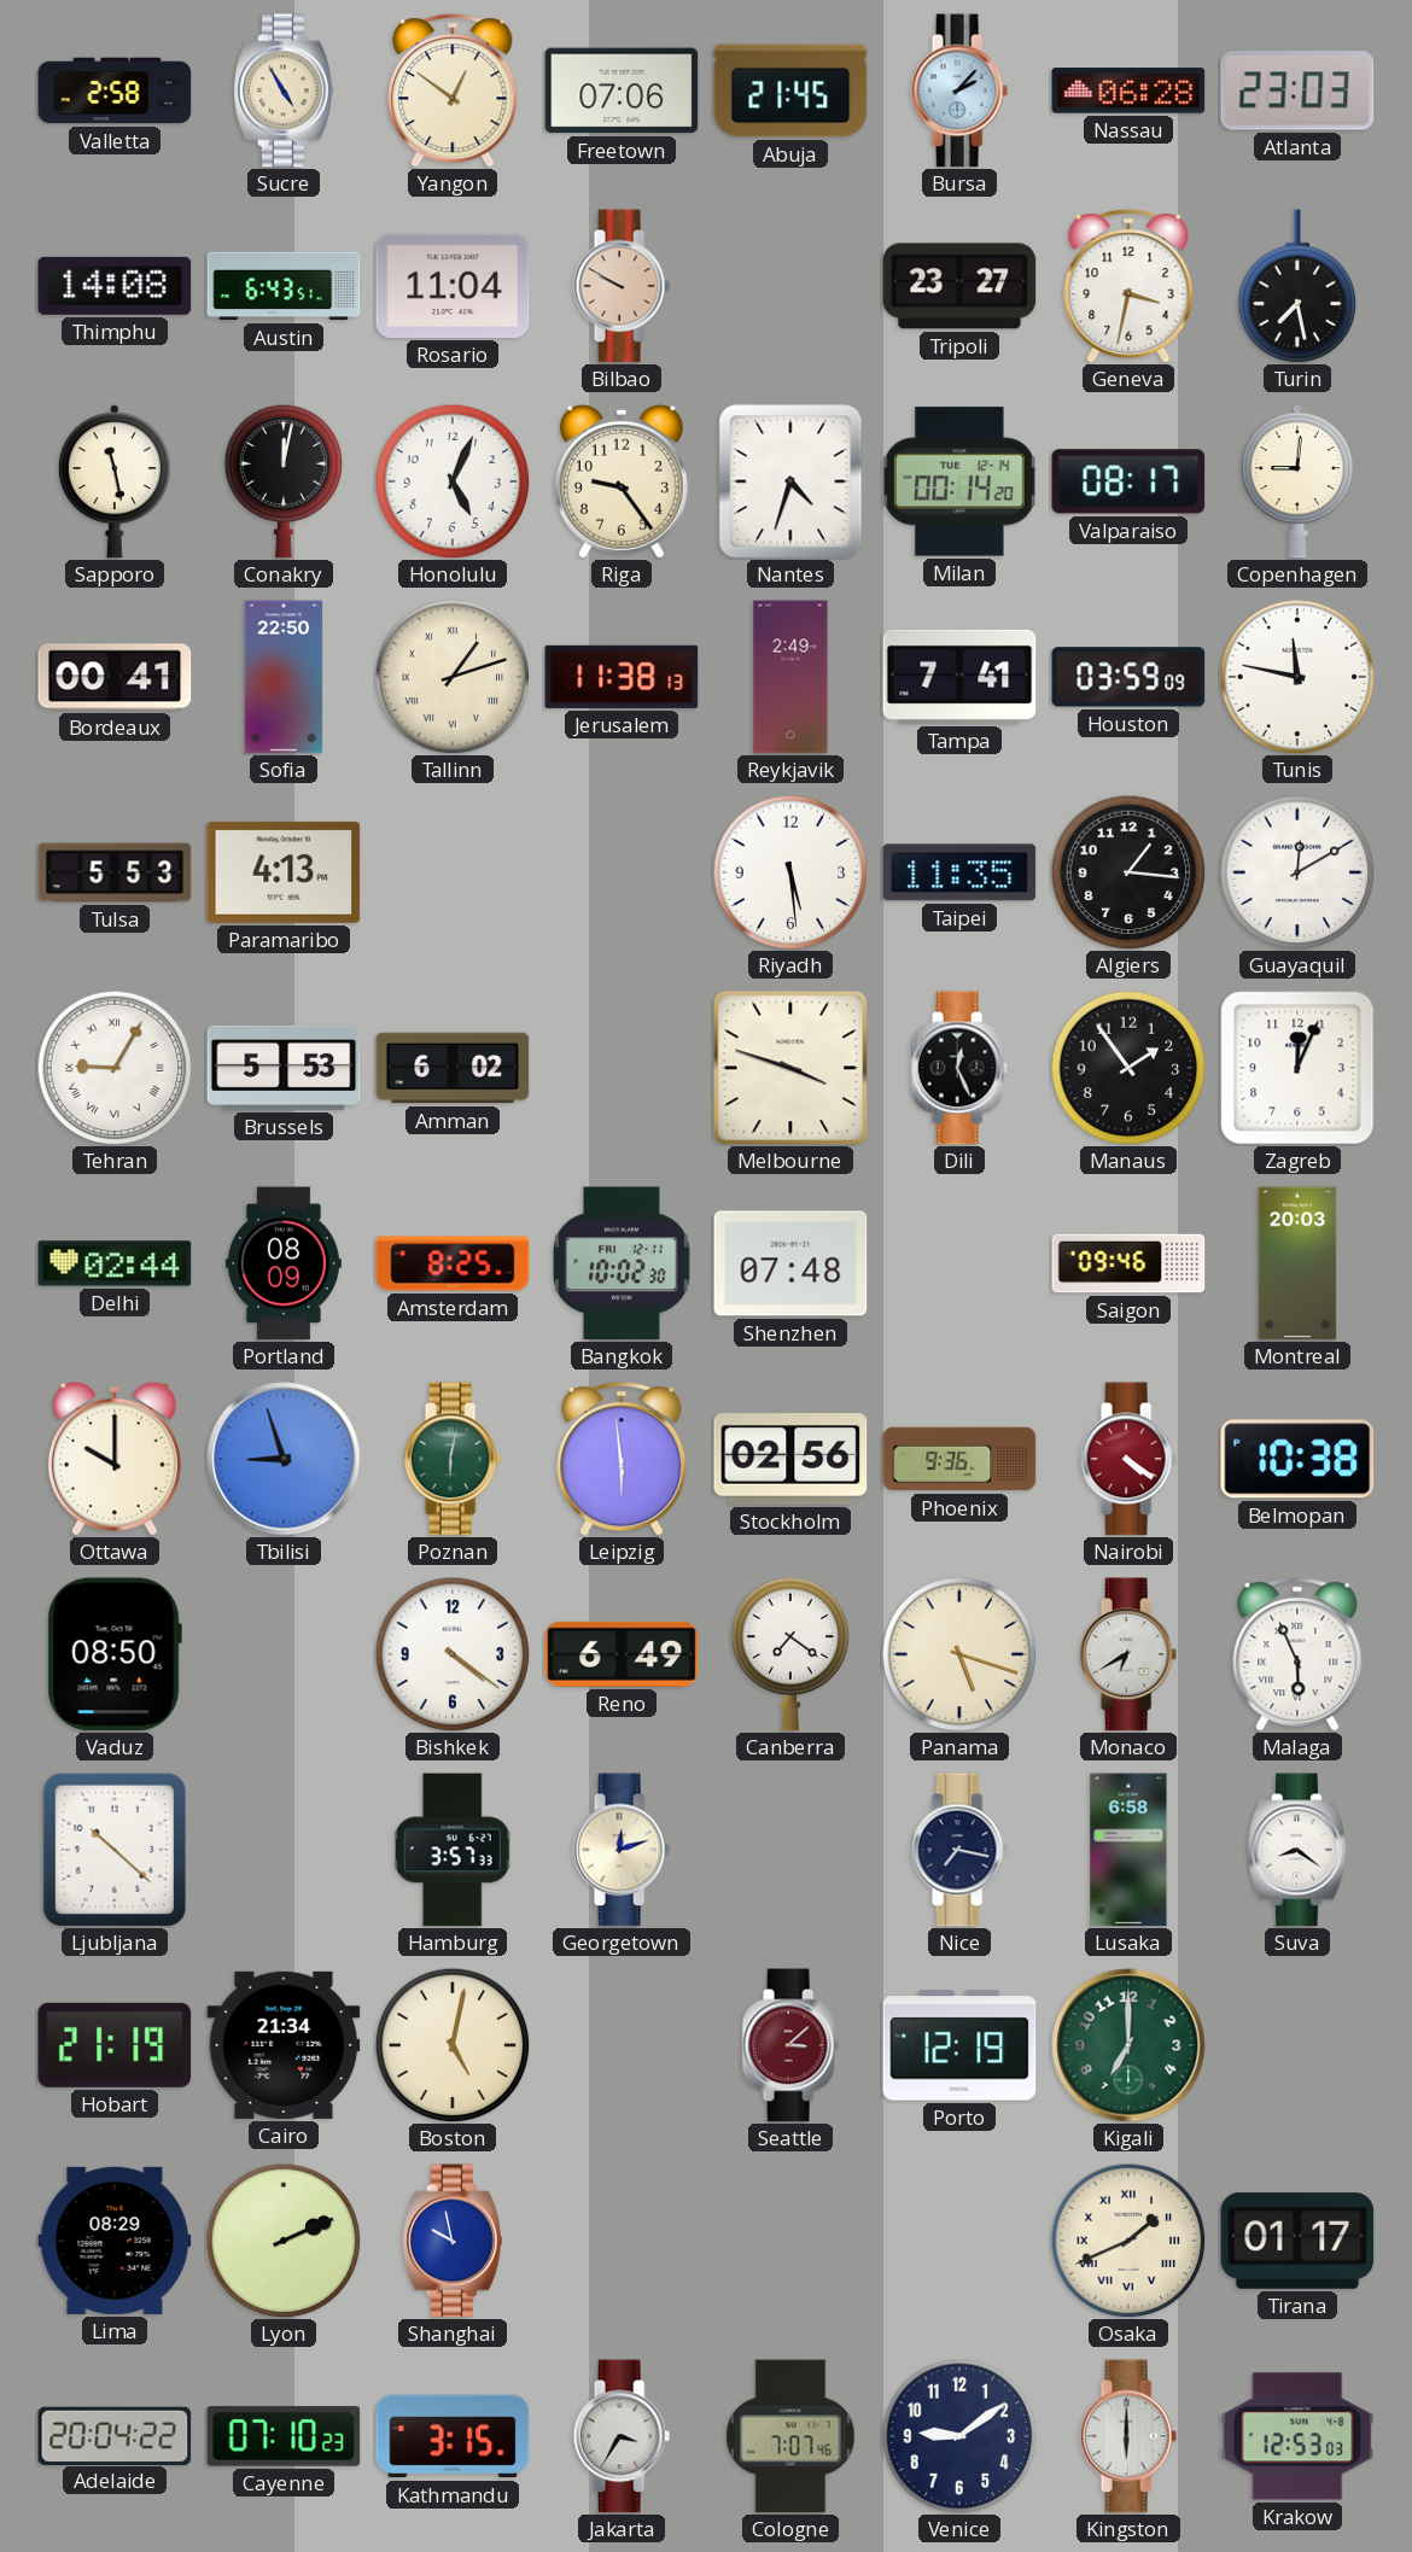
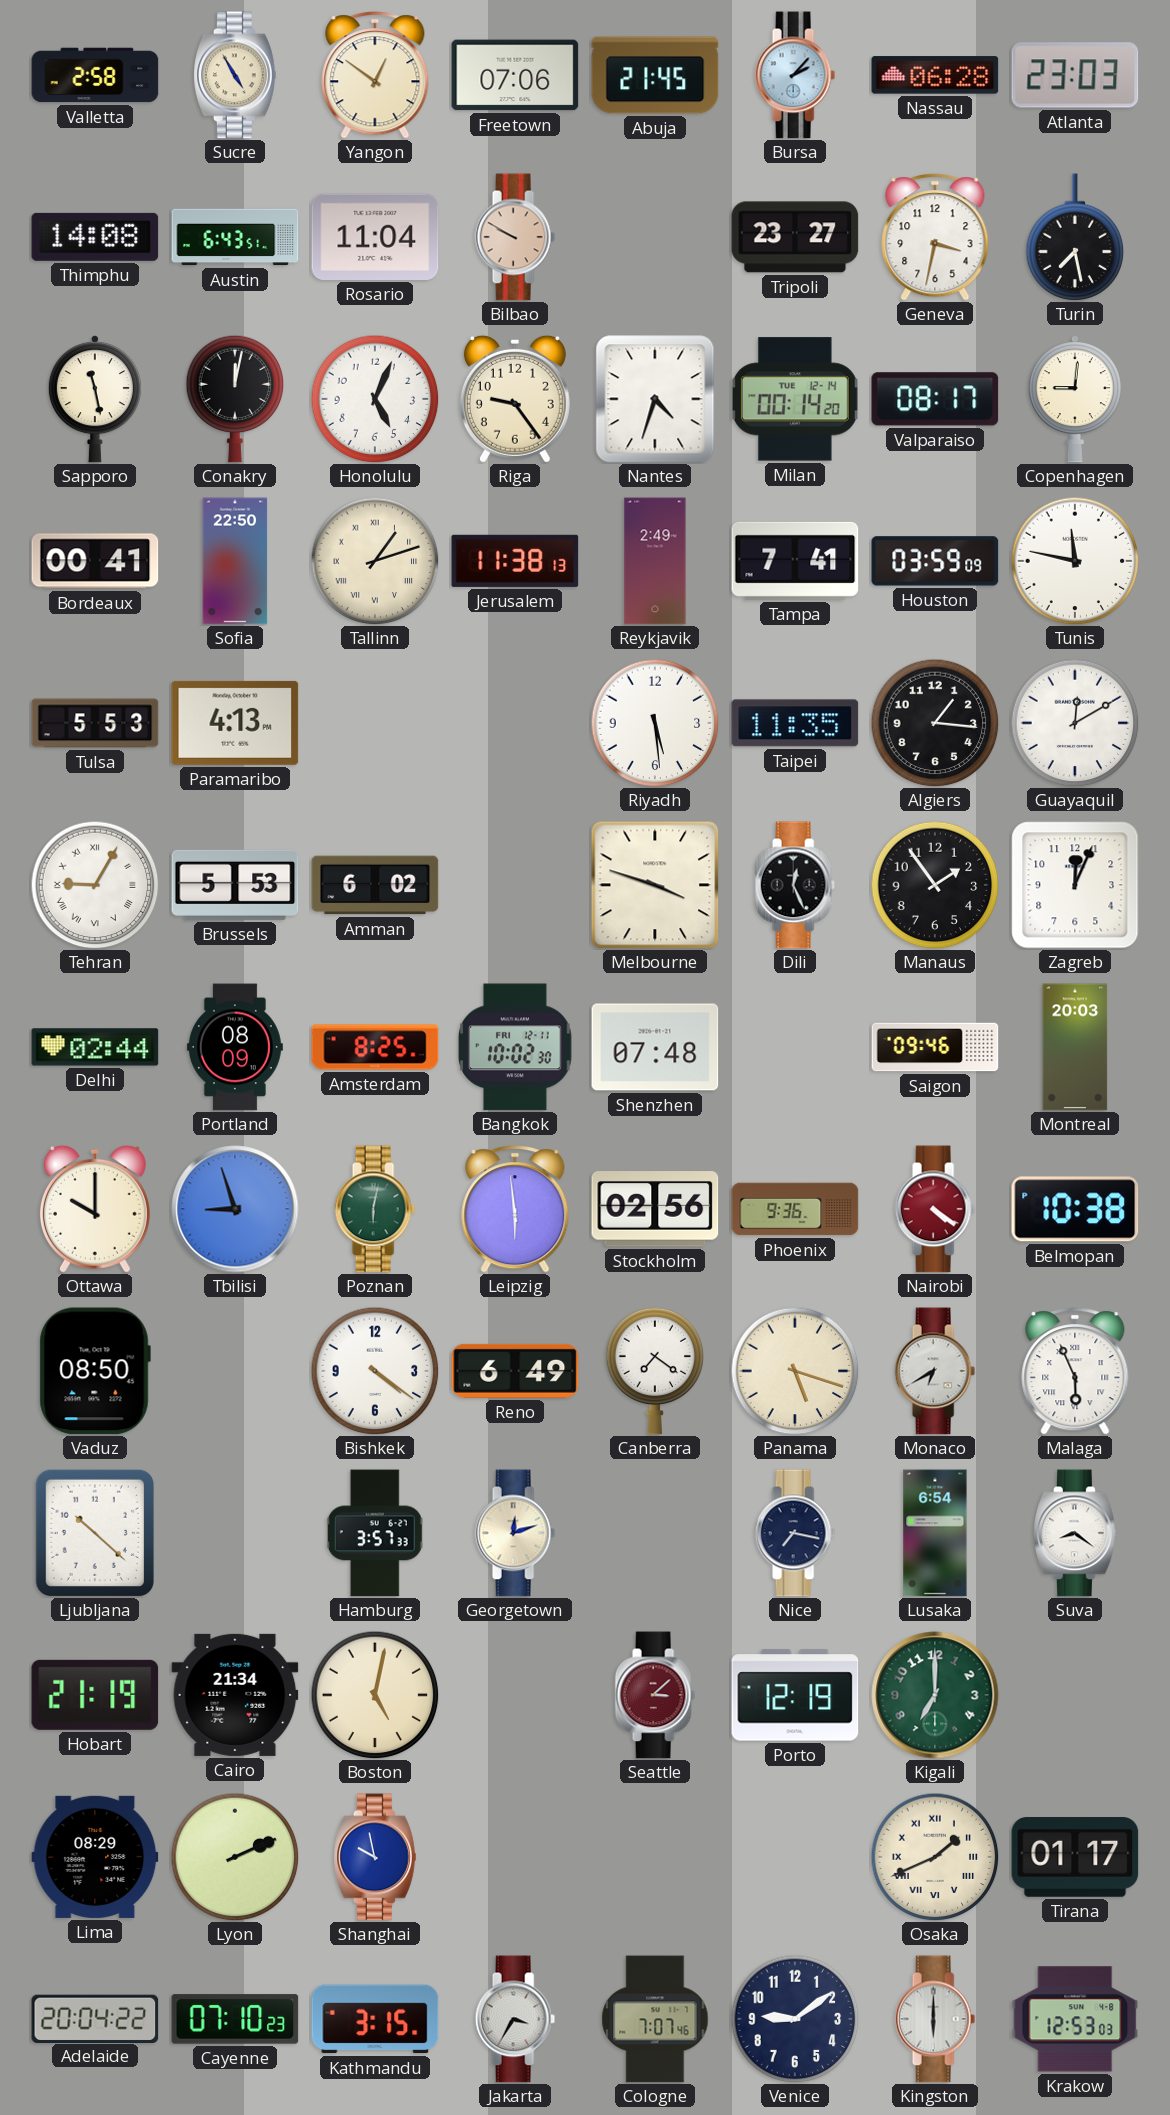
Lusaka: 6:58 -> 6:54 (935, 1533)
